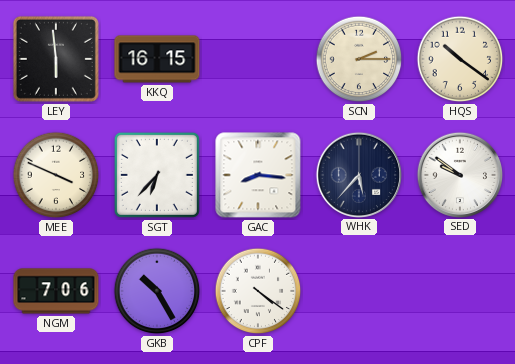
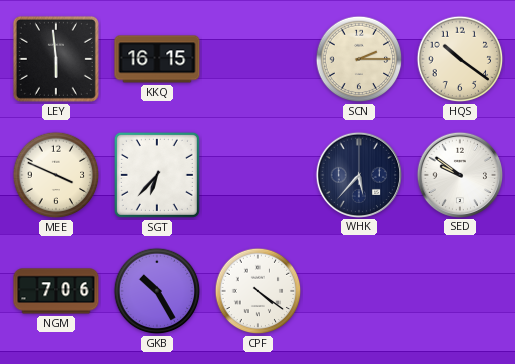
GAC: 8:16 -> none (258, 175)
